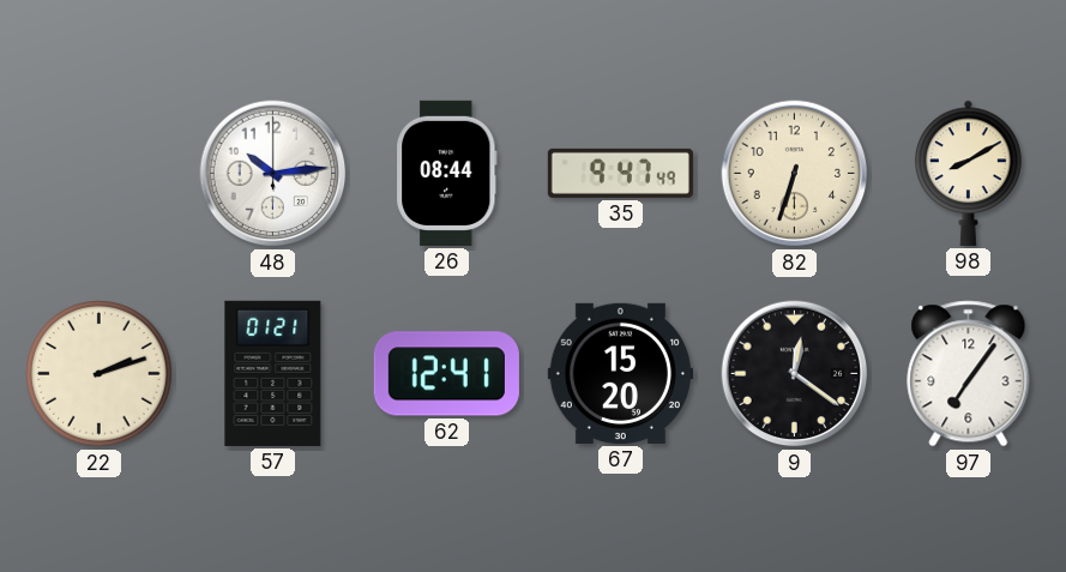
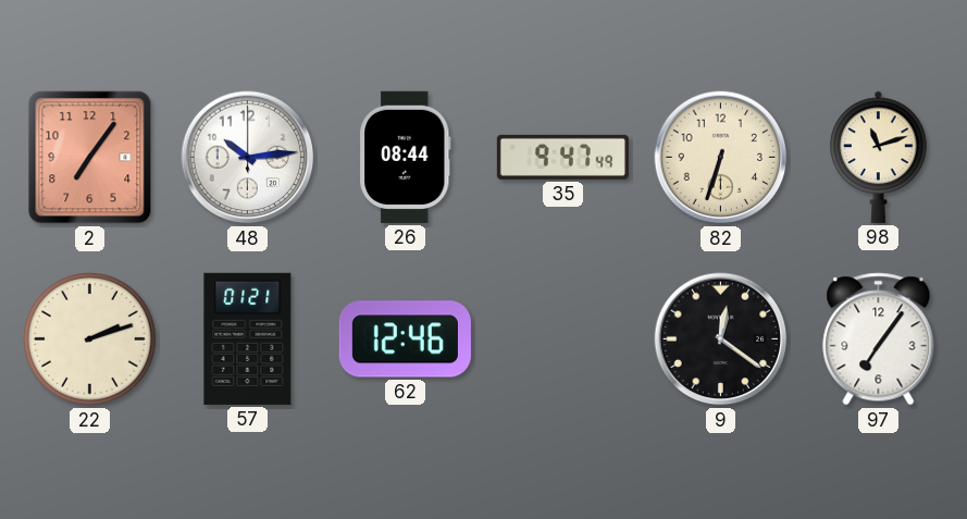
2: none -> 7:06 (90, 158)
98: 8:10 -> 11:12 (879, 157)
62: 12:41 -> 12:46 (405, 339)
67: 15:20 -> none (620, 373)
